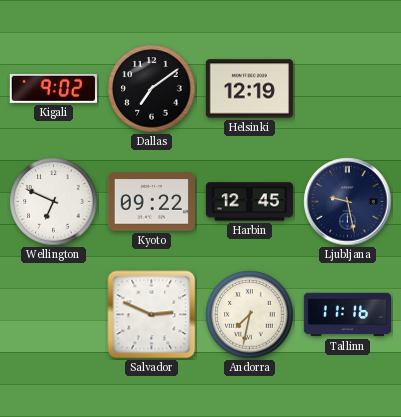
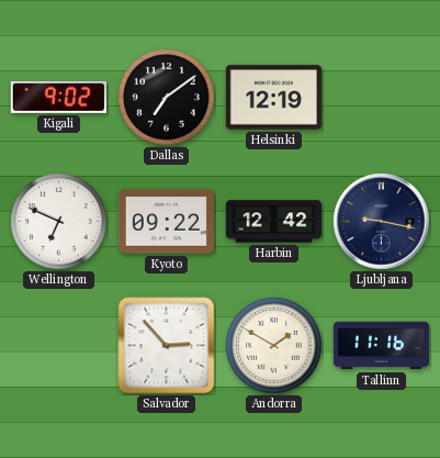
Harbin: 12:45 -> 12:42 (273, 222)
Ljubljana: 9:28 -> 9:17 (382, 222)
Salvador: 2:49 -> 2:53 (167, 346)
Andorra: 7:32 -> 1:50 (274, 346)
